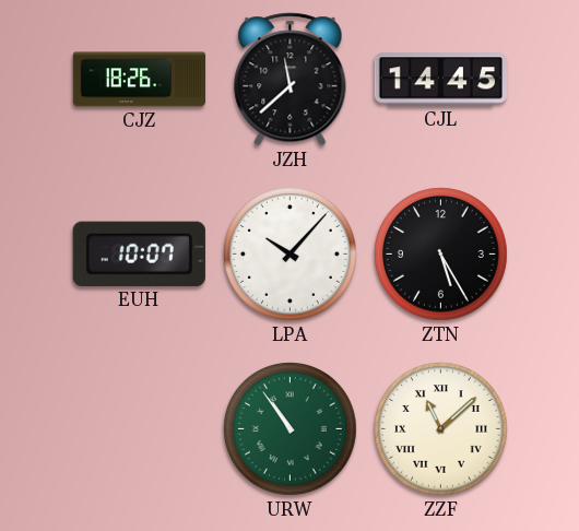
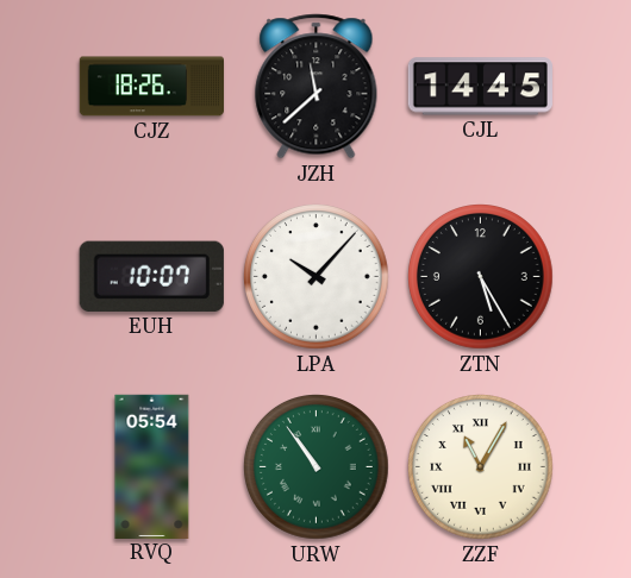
RVQ: none -> 05:54 (152, 466)
ZZF: 11:08 -> 11:05 (481, 467)
